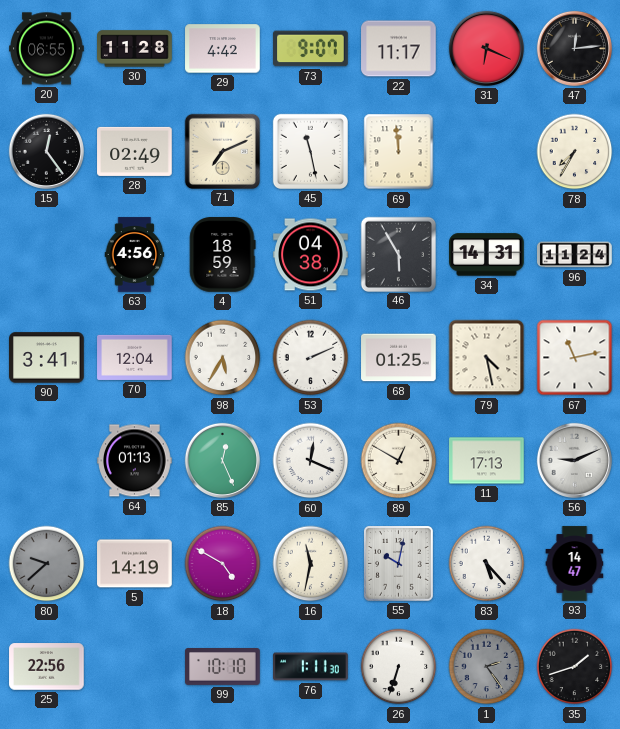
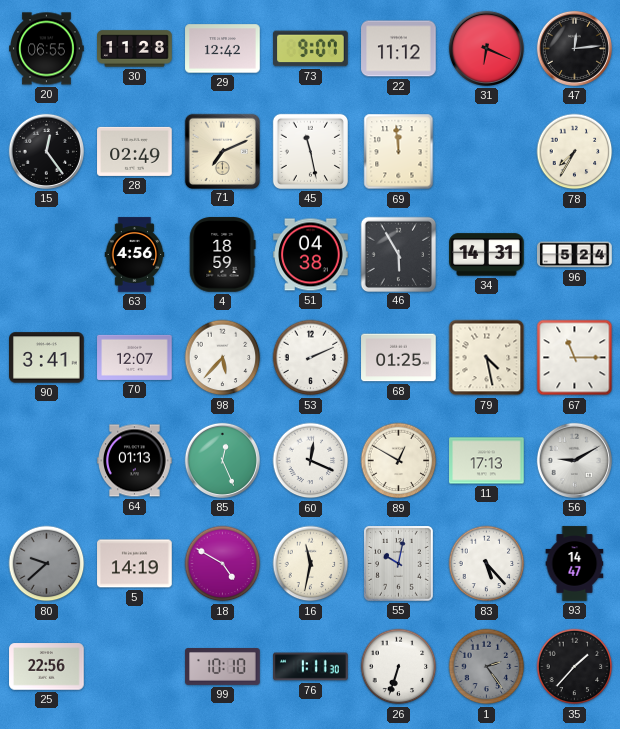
29: 4:42 -> 12:42 (223, 49)
22: 11:17 -> 11:12 (399, 49)
96: 11:24 -> 5:24 (575, 255)
70: 12:04 -> 12:07 (135, 357)
98: 5:35 -> 5:37 (223, 358)
67: 11:13 -> 11:15 (575, 358)
56: 9:11 -> 9:10 (574, 460)
35: 1:42 -> 1:37 (575, 667)
